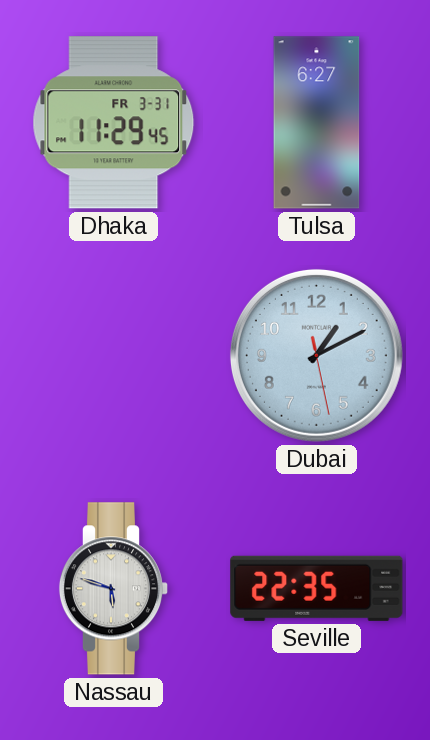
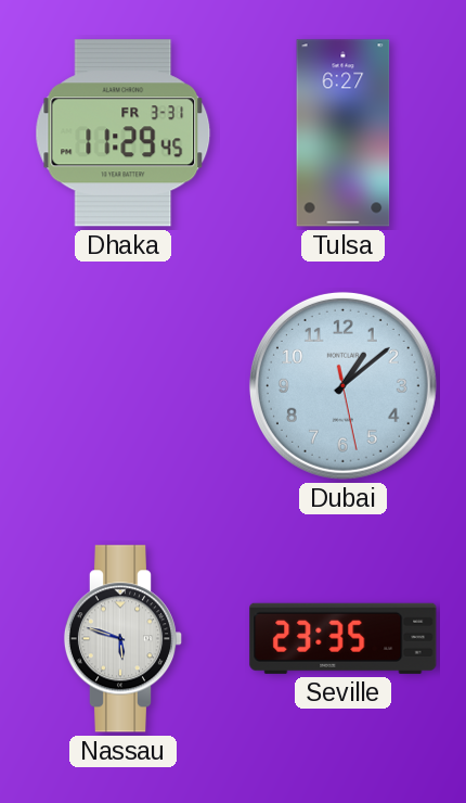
Dubai: 1:10 -> 1:08 (342, 385)
Seville: 22:35 -> 23:35 (344, 638)
